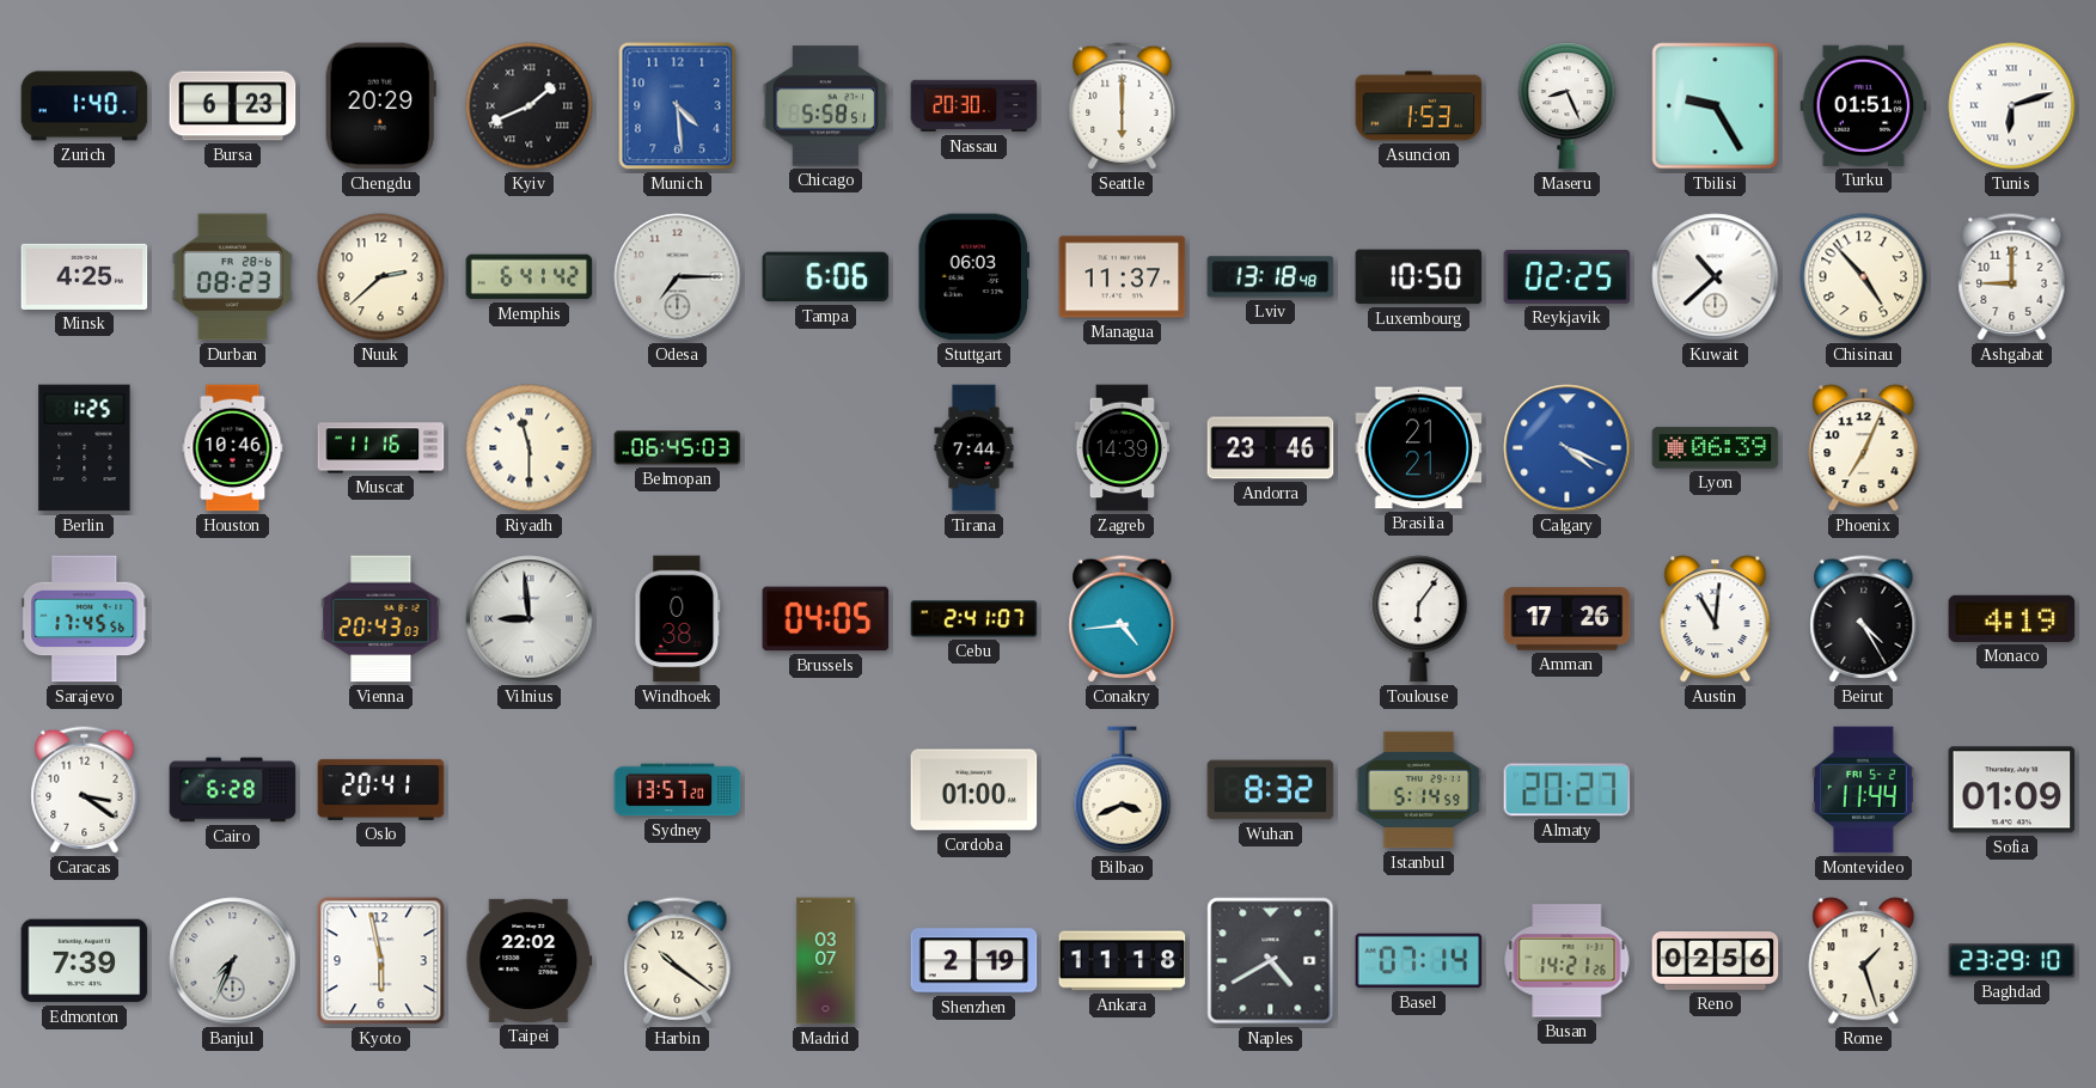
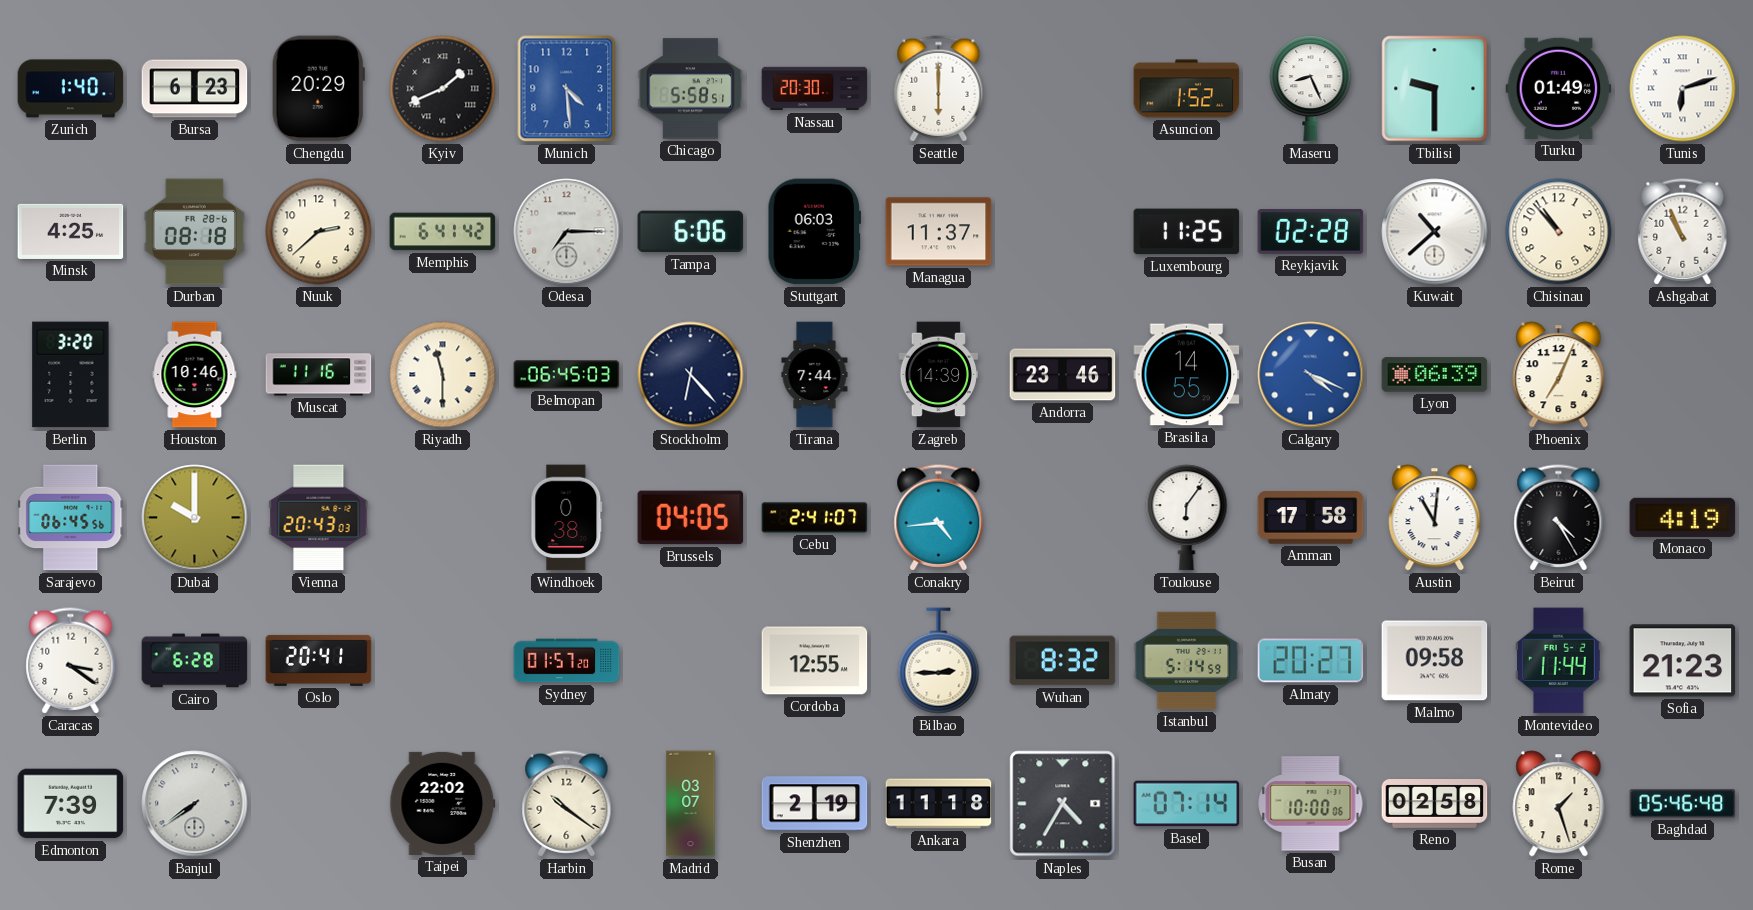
Asuncion: 1:53 -> 1:52 (1187, 89)
Tbilisi: 9:25 -> 9:30 (1435, 89)
Turku: 01:51 -> 01:49 (1559, 88)
Durban: 08:23 -> 08:18 (194, 232)
Lviv: 13:18 -> none (1271, 277)
Luxembourg: 10:50 -> 11:25 (1187, 232)
Reykjavik: 02:25 -> 02:28 (1311, 231)
Chisinau: 4:53 -> 10:53 (1559, 232)
Ashgabat: 9:00 -> 10:56 (1683, 232)
Berlin: 1:25 -> 3:20 (71, 375)
Stockholm: none -> 6:23 (691, 375)
Brasilia: 21:21 -> 14:55 (1187, 375)
Sarajevo: 17:45 -> 06:45 (71, 518)
Dubai: none -> 10:00 (195, 518)
Vilnius: 8:59 -> none (530, 619)
Amman: 17:26 -> 17:58 (1311, 518)
Sydney: 13:57 -> 01:57 (567, 661)
Cordoba: 01:00 -> 12:55 (815, 661)
Bilbao: 3:41 -> 2:45 (939, 661)
Malmo: none -> 09:58 (1435, 661)
Sofia: 01:09 -> 21:23 (1683, 661)
Banjul: 7:34 -> 7:39 (195, 804)
Kyoto: 5:58 -> none (381, 961)
Naples: 4:40 -> 4:35 (1063, 804)
Busan: 14:21 -> 10:00 (1311, 804)
Reno: 02:56 -> 02:58 (1435, 804)
Baghdad: 23:29 -> 05:46 (1683, 804)
